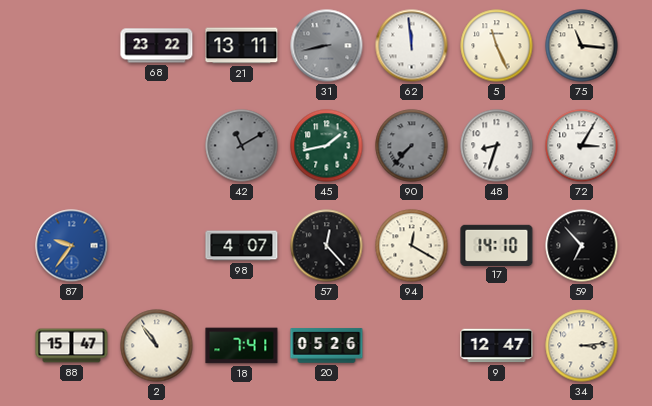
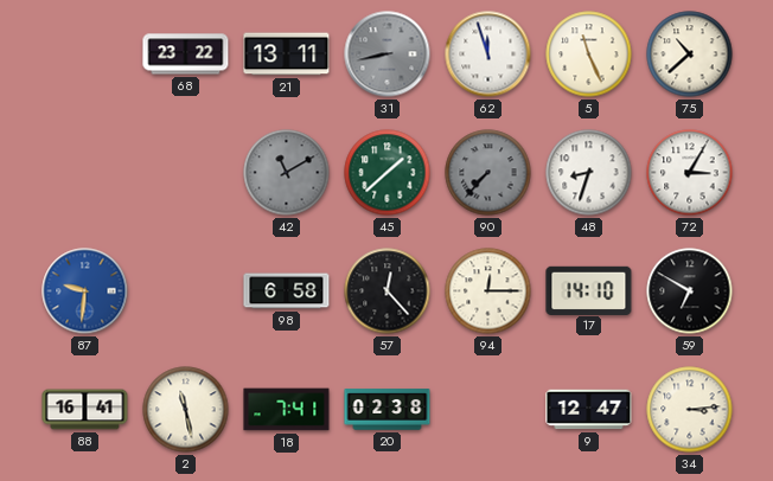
62: 11:59 -> 11:57 (488, 54)
75: 11:16 -> 10:38 (690, 54)
45: 1:43 -> 1:38 (388, 173)
87: 9:36 -> 9:31 (85, 291)
98: 4:07 -> 6:58 (287, 291)
94: 12:20 -> 12:15 (488, 291)
59: 6:53 -> 6:50 (690, 291)
88: 15:47 -> 16:41 (85, 410)
2: 10:54 -> 11:28 (186, 410)
20: 05:26 -> 02:38 (388, 410)
